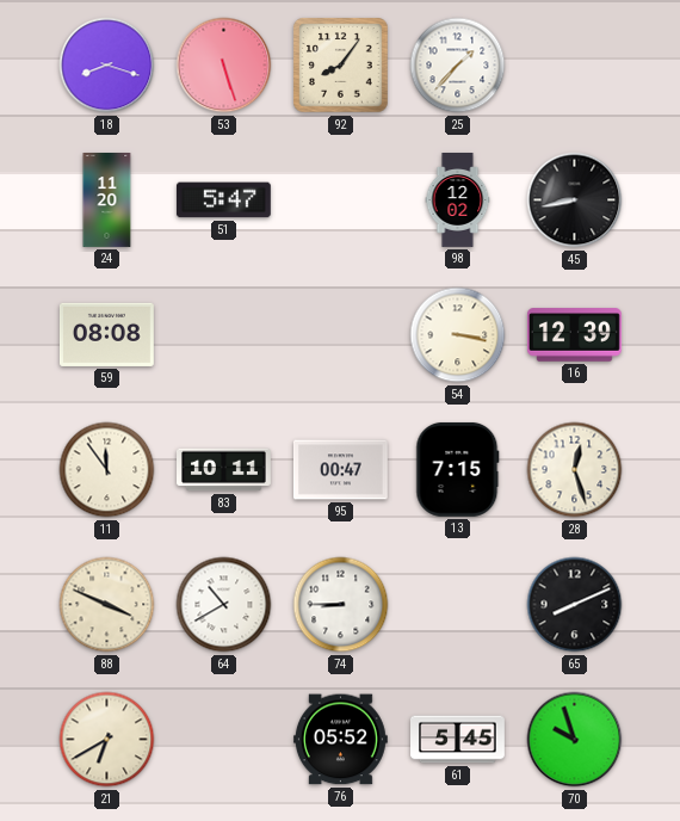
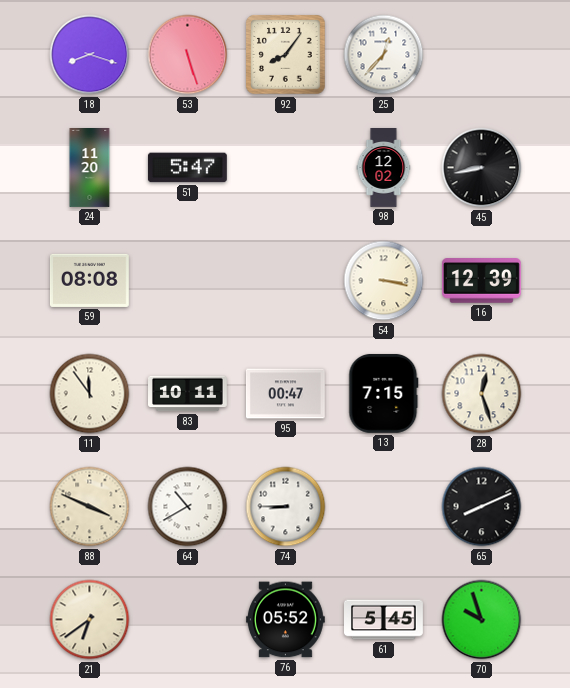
25: 1:37 -> 12:37 (384, 55)
21: 6:40 -> 6:39 (90, 620)
